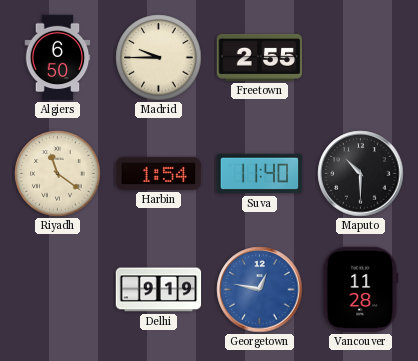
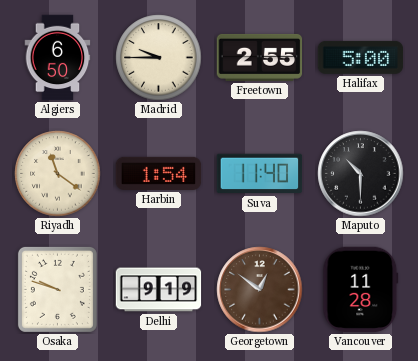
Halifax: none -> 5:00 (361, 57)
Osaka: none -> 9:48 (57, 289)
Georgetown: 12:47 -> 12:51 (260, 290)
Georgetown dial: blue -> brown (260, 290)
